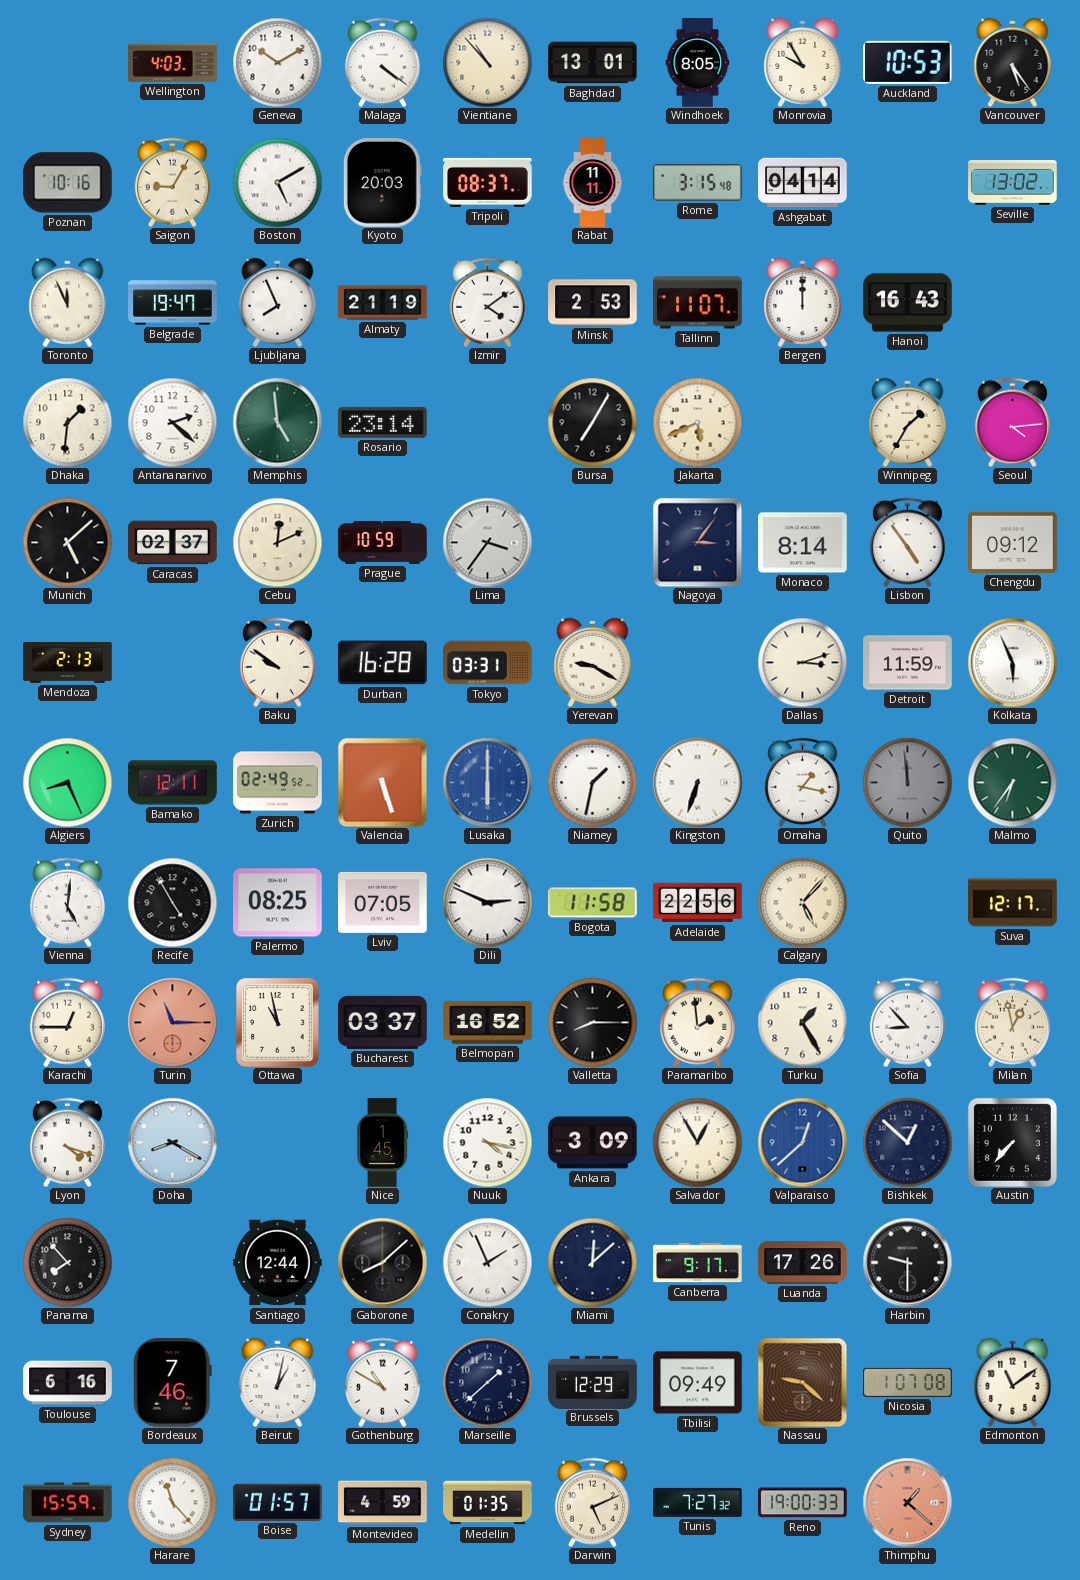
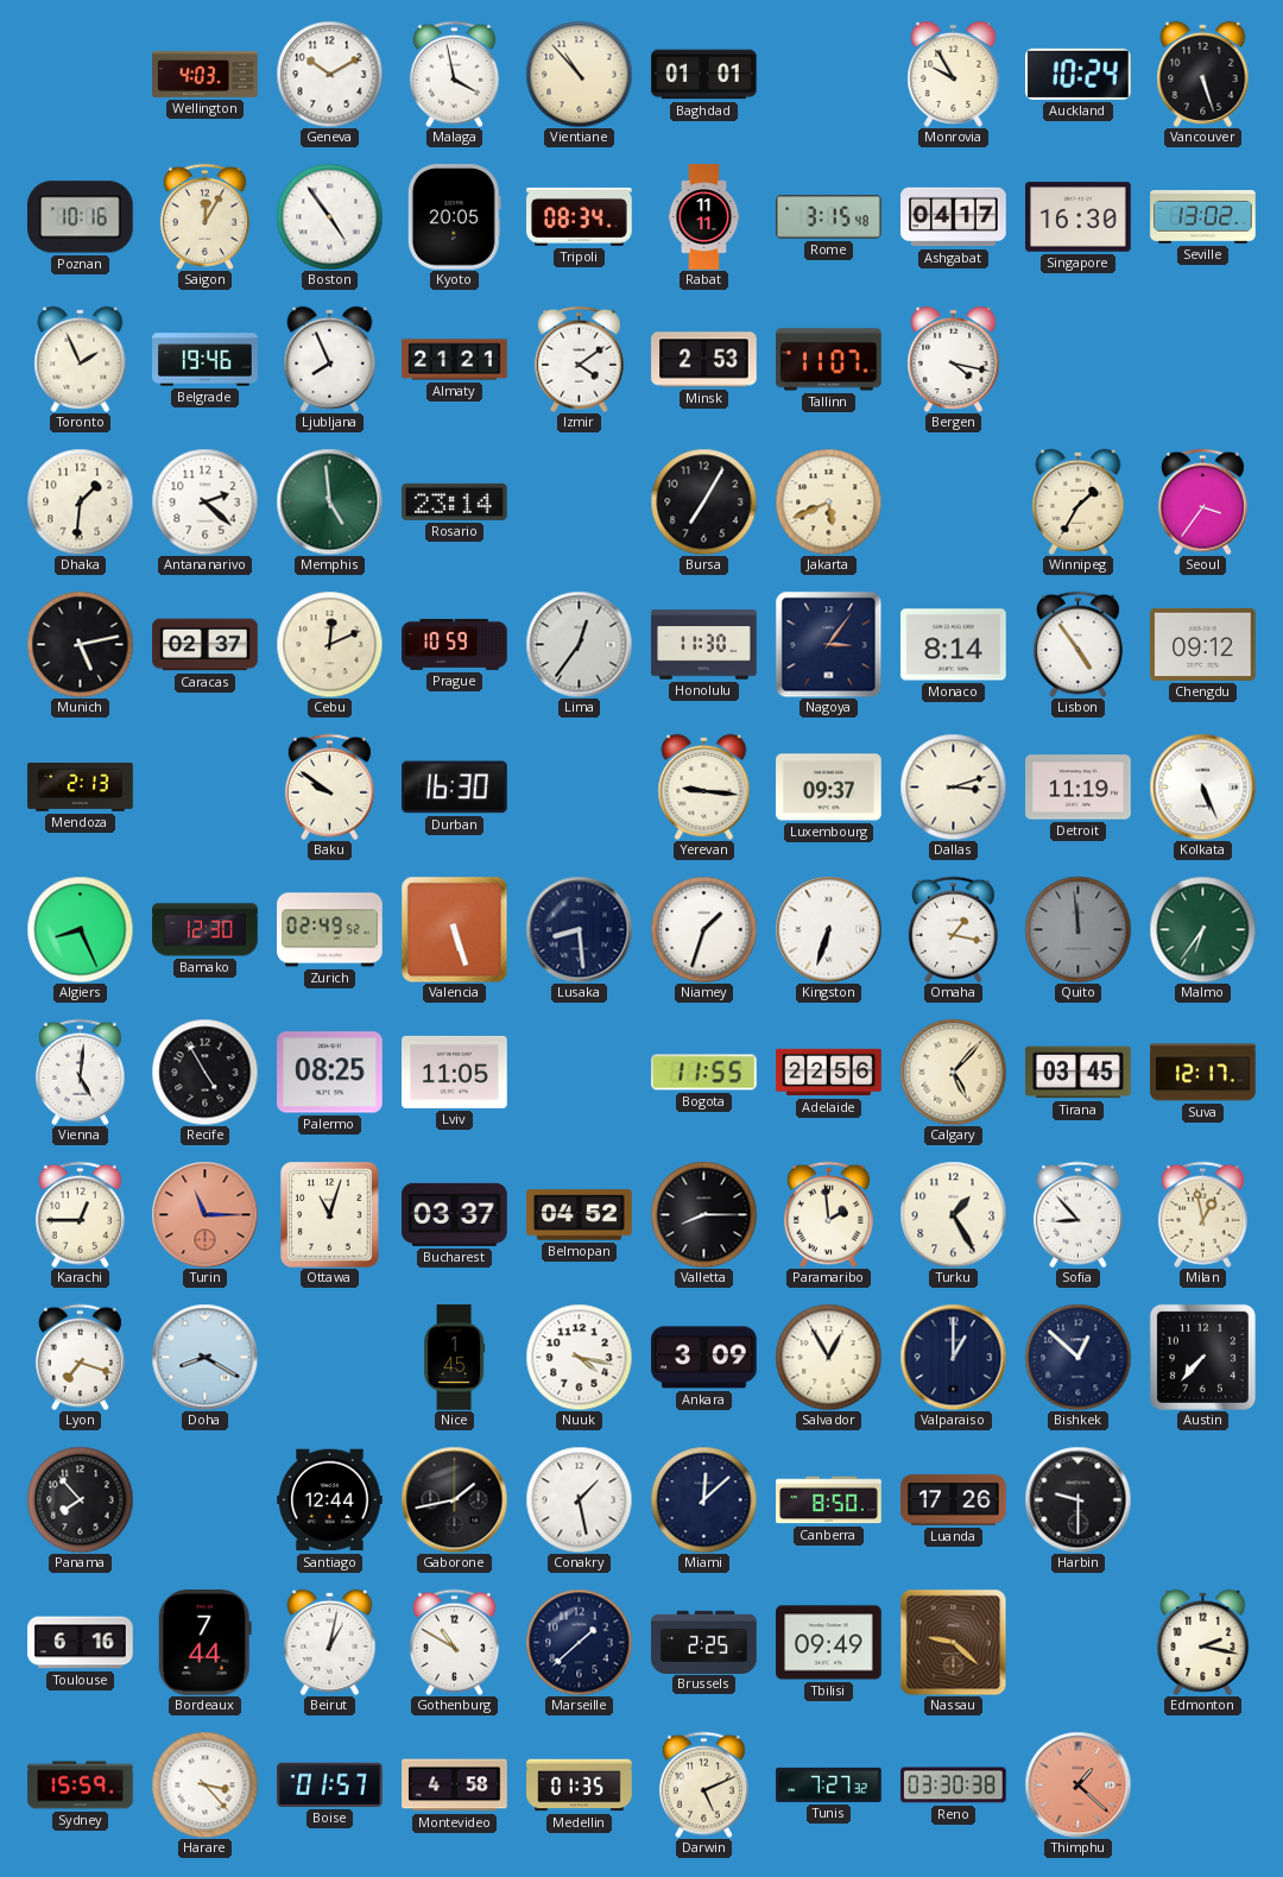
Malaga: 4:21 -> 3:58 (454, 74)
Baghdad: 13:01 -> 01:01 (704, 75)
Windhoek: 8:05 -> none (698, 63)
Auckland: 10:53 -> 10:24 (1079, 74)
Vancouver: 5:24 -> 5:27 (1203, 74)
Saigon: 9:05 -> 12:05 (204, 216)
Boston: 5:10 -> 4:54 (329, 216)
Kyoto: 20:03 -> 20:05 (454, 217)
Tripoli: 08:37 -> 08:34 (580, 216)
Ashgabat: 04:14 -> 04:17 (954, 217)
Singapore: none -> 16:30 (1079, 217)
Toronto: 11:56 -> 1:56 (81, 359)
Belgrade: 19:47 -> 19:46 (206, 360)
Almaty: 21:19 -> 21:21 (455, 360)
Bergen: 12:00 -> 4:17 (954, 359)
Hanoi: 16:43 -> none (908, 303)
Seoul: 4:14 -> 3:36 (1202, 501)
Munich: 5:08 -> 5:13 (80, 644)
Lima: 3:36 -> 12:36 (579, 644)
Honolulu: none -> 11:30 (704, 645)
Durban: 16:28 -> 16:30 (455, 788)
Tokyo: 03:31 -> none (488, 663)
Yerevan: 9:20 -> 9:16 (704, 786)
Luxembourg: none -> 09:37 (829, 788)
Detroit: 11:59 -> 11:19 (1079, 788)
Kolkata: 5:56 -> 5:26 (1202, 786)
Bamako: 12:11 -> 12:30 (206, 930)
Lusaka: 6:00 -> 8:29 (579, 929)
Lusaka dial: blue -> navy (579, 929)
Niamey: 1:32 -> 1:33 (703, 929)
Lviv: 07:05 -> 11:05 (455, 1072)
Dili: 2:49 -> none (487, 902)
Bogota: 11:58 -> 11:55 (704, 1073)
Tirana: none -> 03:45 (1079, 1073)
Ottawa: 10:58 -> 11:03 (330, 1215)
Belmopan: 16:52 -> 04:52 (580, 1215)
Lyon: 4:18 -> 7:18 (80, 1357)
Valparaiso: 12:38 -> 1:00 (953, 1357)
Valparaiso dial: blue -> navy (953, 1357)
Gaborone: 8:08 -> 1:43 (454, 1499)
Conakry: 1:56 -> 1:28 (579, 1499)
Canberra: 9:17 -> 8:50 (829, 1500)
Bordeaux: 7:46 -> 7:44 (204, 1643)
Brussels: 12:29 -> 2:25 (704, 1642)
Nicosia: 1:07 -> none (908, 1382)
Edmonton: 11:09 -> 2:17 (1203, 1642)
Harare: 11:23 -> 3:23 (204, 1784)
Montevideo: 4:59 -> 4:58 (455, 1786)
Reno: 19:00 -> 03:30 (954, 1786)
